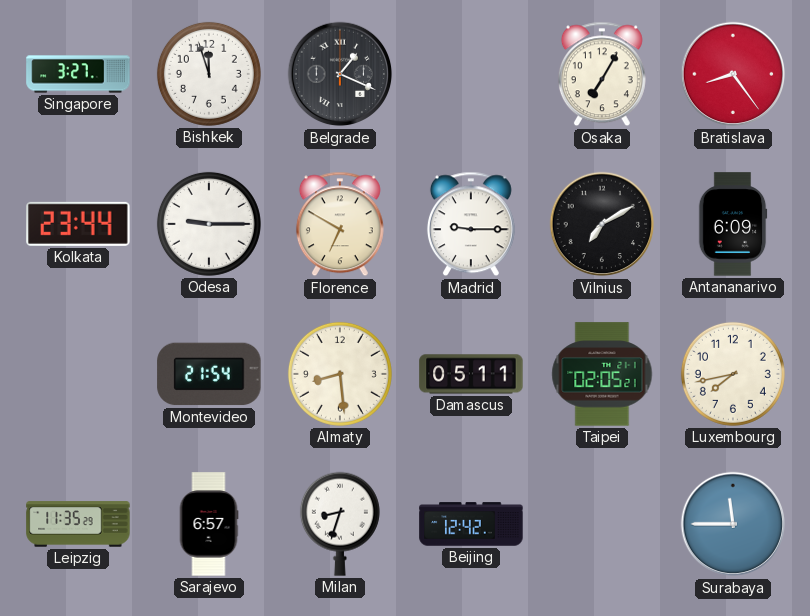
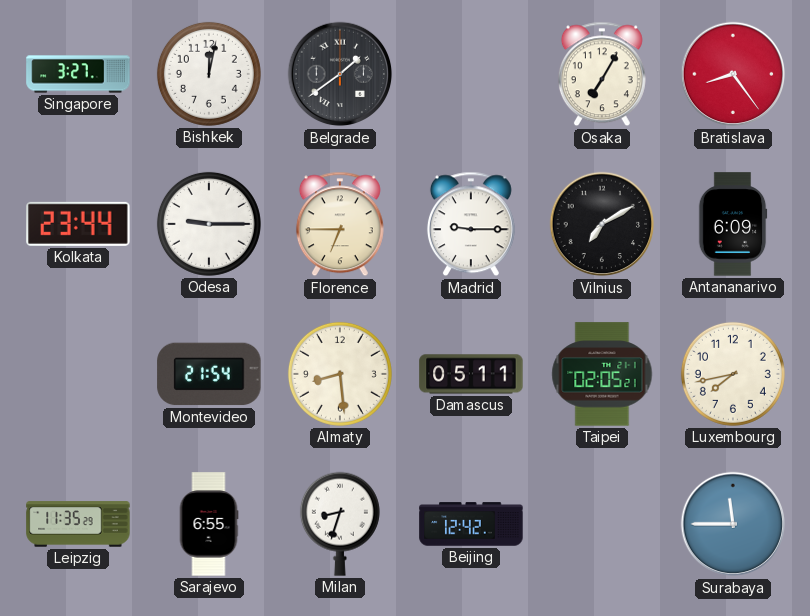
Bishkek: 11:57 -> 12:02 (209, 74)
Belgrade: 1:19 -> 1:39 (340, 74)
Florence: 6:50 -> 6:45 (340, 224)
Sarajevo: 6:57 -> 6:55 (209, 524)
